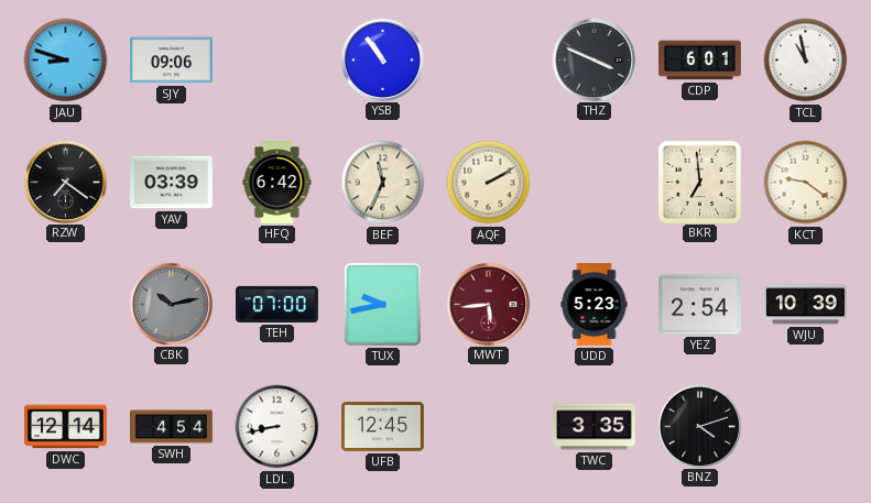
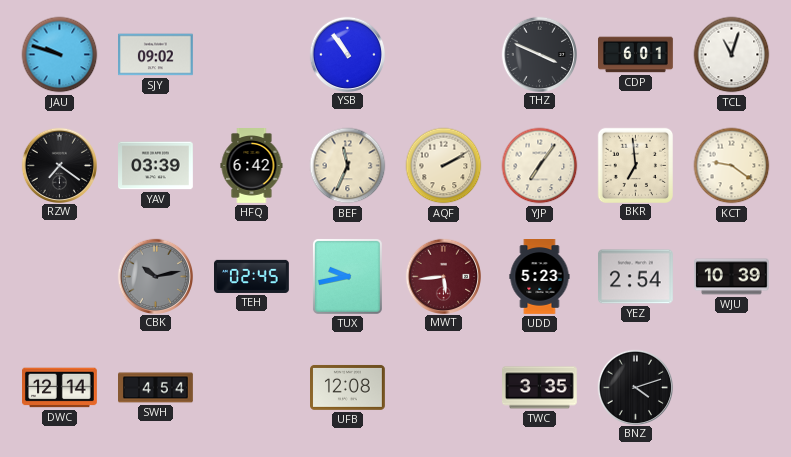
JAU: 8:48 -> 9:48 (60, 55)
SJY: 09:06 -> 09:02 (156, 55)
TCL: 10:58 -> 11:03 (732, 55)
YJP: none -> 7:06 (540, 166)
TEH: 07:00 -> 02:45 (252, 276)
LDL: 8:43 -> none (277, 427)
UFB: 12:45 -> 12:08 (348, 388)
